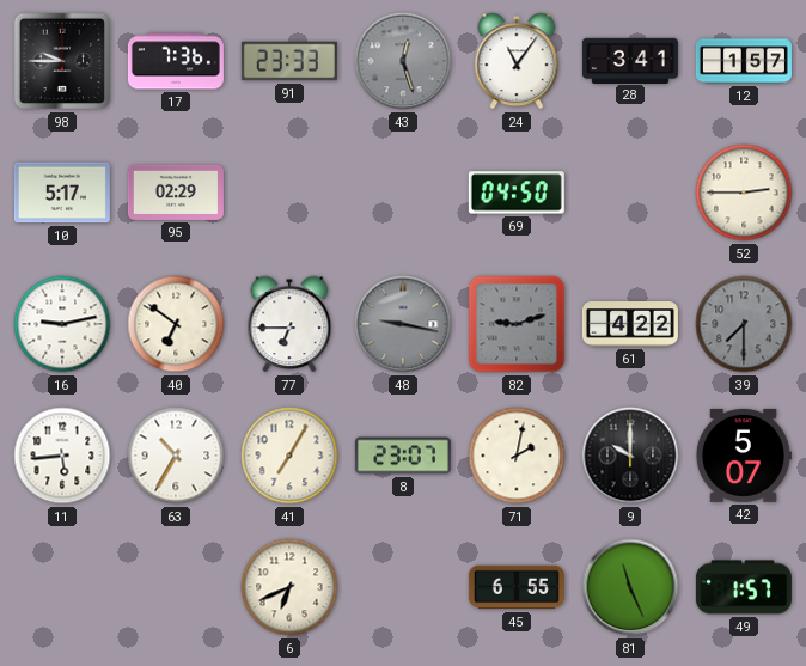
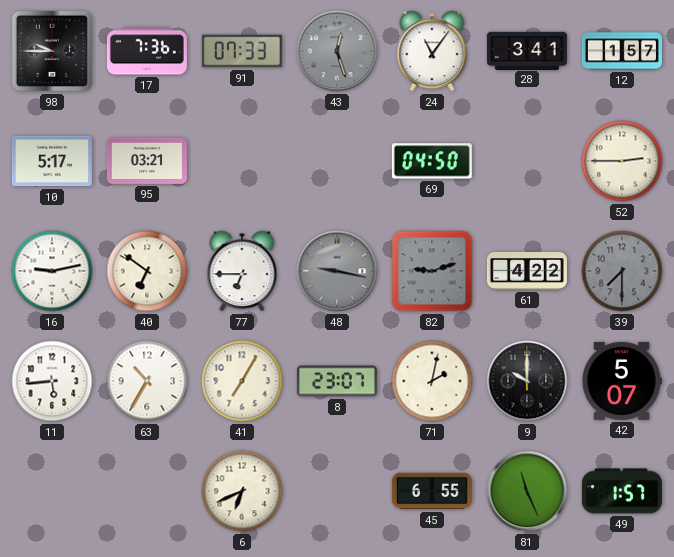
91: 23:33 -> 07:33 (242, 51)
95: 02:29 -> 03:21 (147, 161)
